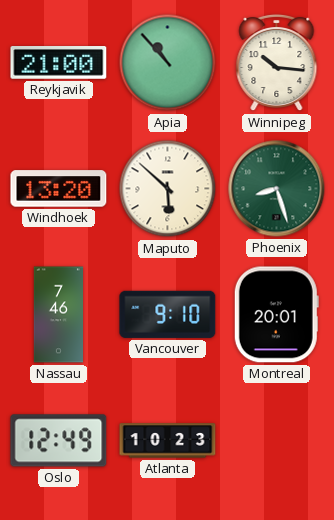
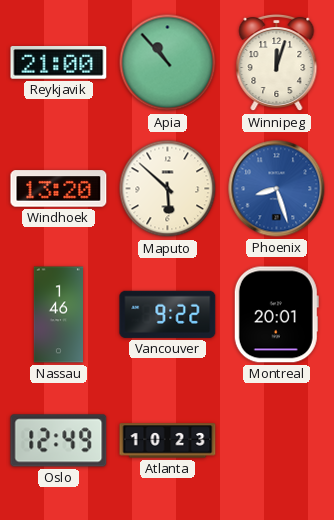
Winnipeg: 10:16 -> 12:03 (277, 63)
Phoenix dial: green -> blue (277, 189)
Nassau: 7:46 -> 1:46 (58, 315)
Vancouver: 9:10 -> 9:22 (168, 314)
